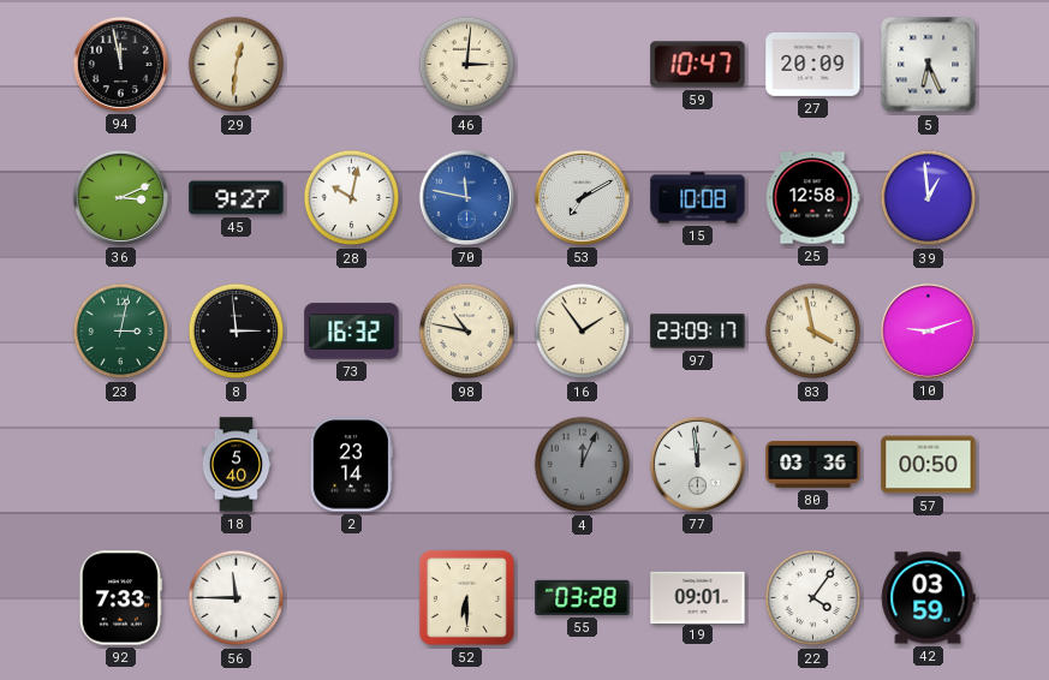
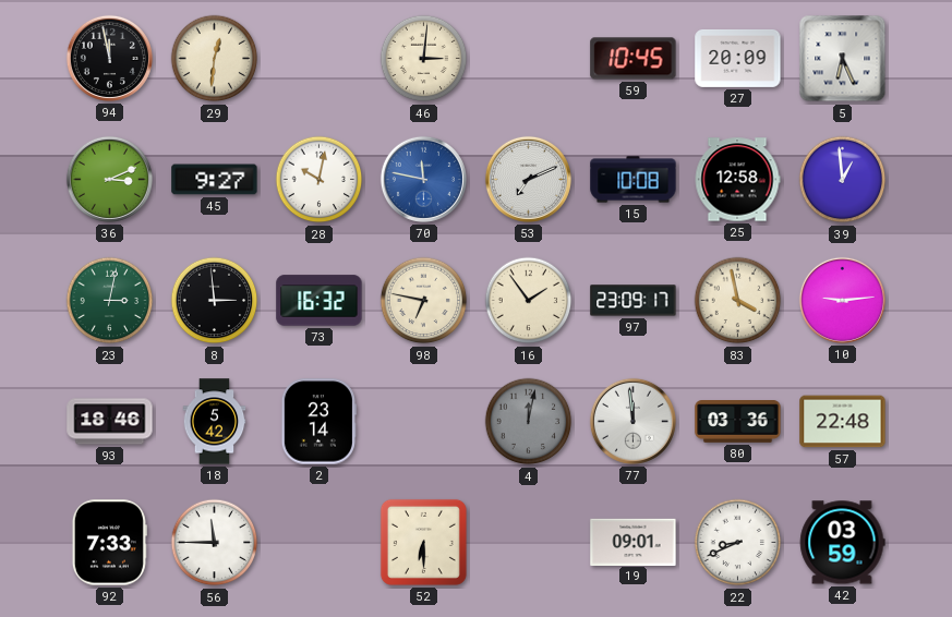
59: 10:47 -> 10:45 (634, 59)
53: 7:10 -> 7:11 (528, 179)
98: 10:47 -> 6:47 (424, 301)
10: 9:12 -> 9:14 (842, 300)
93: none -> 18:46 (110, 422)
18: 5:40 -> 5:42 (215, 422)
4: 12:04 -> 12:02 (529, 422)
57: 00:50 -> 22:48 (843, 422)
55: 03:28 -> none (583, 597)
22: 4:06 -> 8:41 (738, 543)
